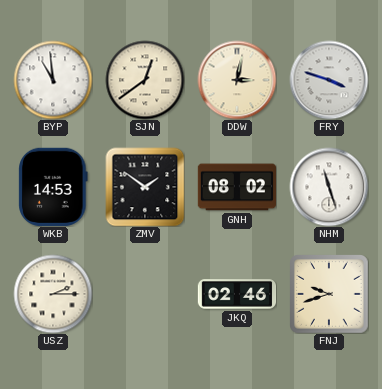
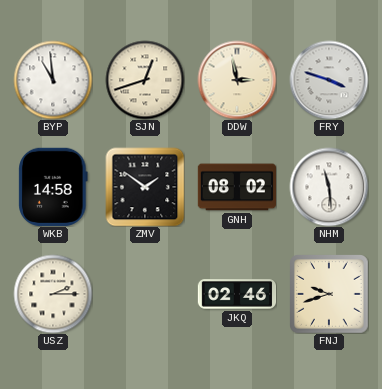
SJN: 12:39 -> 12:42 (145, 80)
DDW: 3:02 -> 2:58 (237, 80)
WKB: 14:53 -> 14:58 (53, 187)
NHM: 11:27 -> 11:29 (329, 187)
